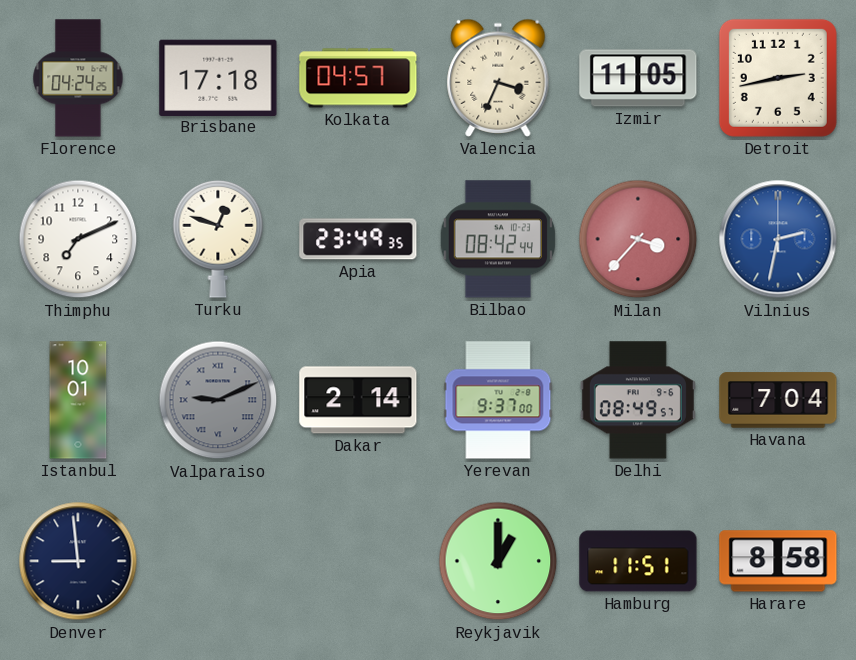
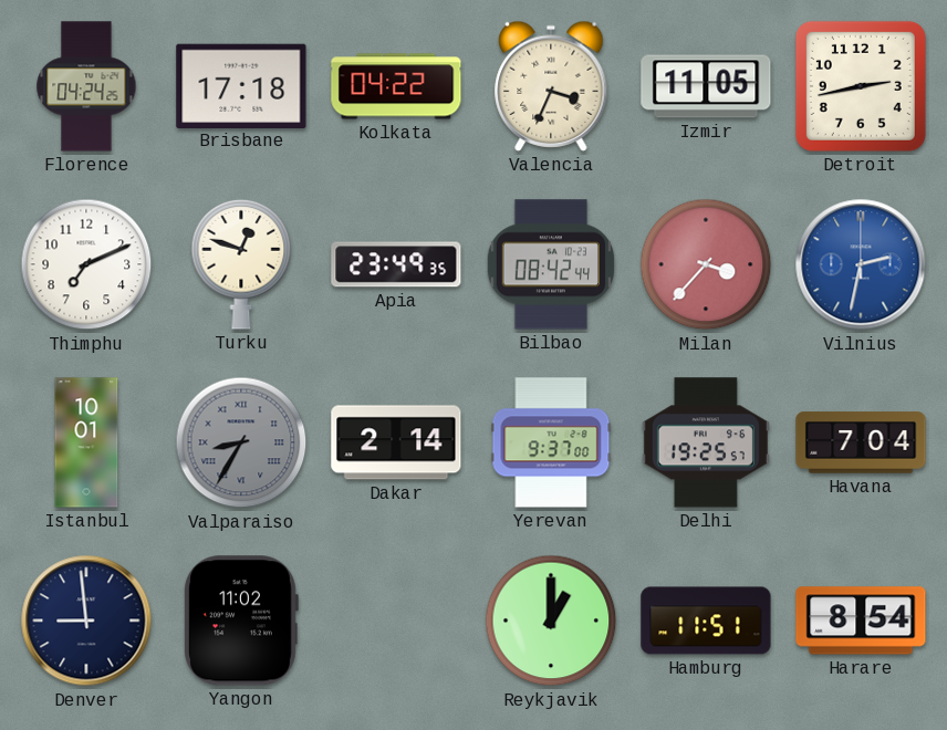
Kolkata: 04:57 -> 04:22 (396, 86)
Valparaiso: 9:11 -> 8:35 (241, 442)
Delhi: 08:49 -> 19:25 (706, 442)
Yangon: none -> 11:02 (241, 620)
Harare: 8:58 -> 8:54 (861, 620)
